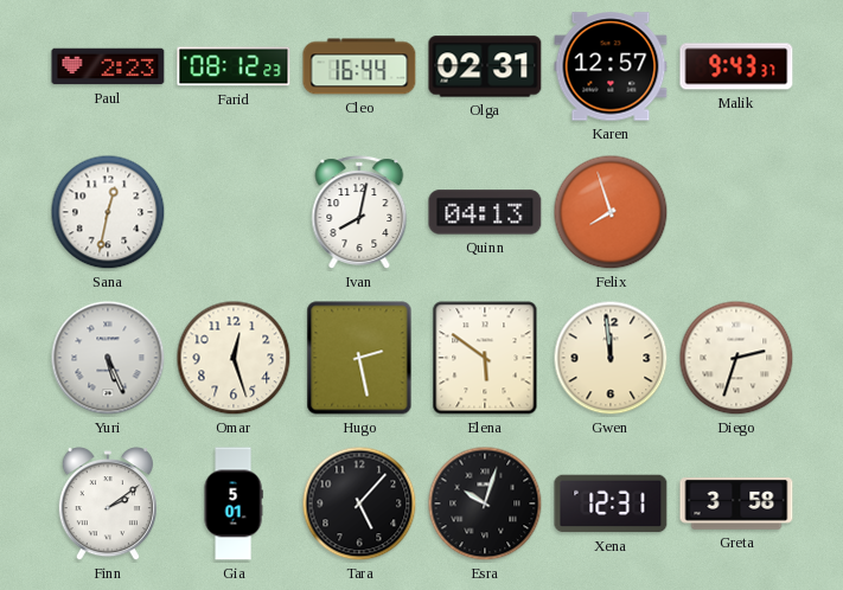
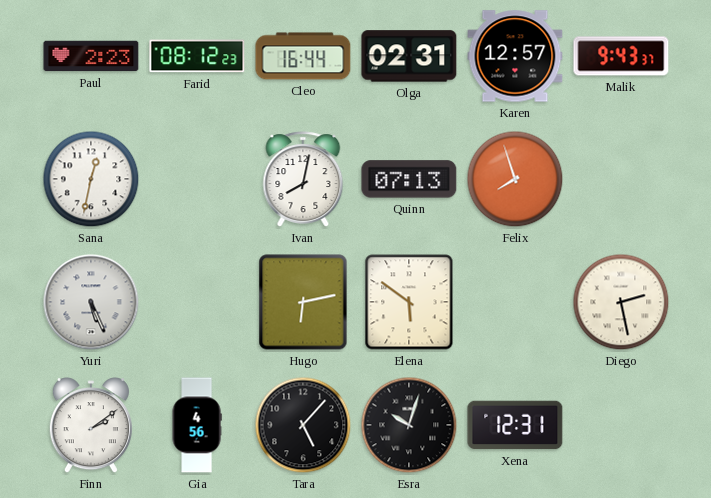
Quinn: 04:13 -> 07:13 (409, 179)
Omar: 12:27 -> none (234, 358)
Hugo: 2:28 -> 6:13 (303, 302)
Gwen: 11:59 -> none (611, 358)
Diego: 2:33 -> 2:28 (621, 302)
Gia: 5:01 -> 4:56 (197, 425)
Greta: 3:58 -> none (736, 504)
